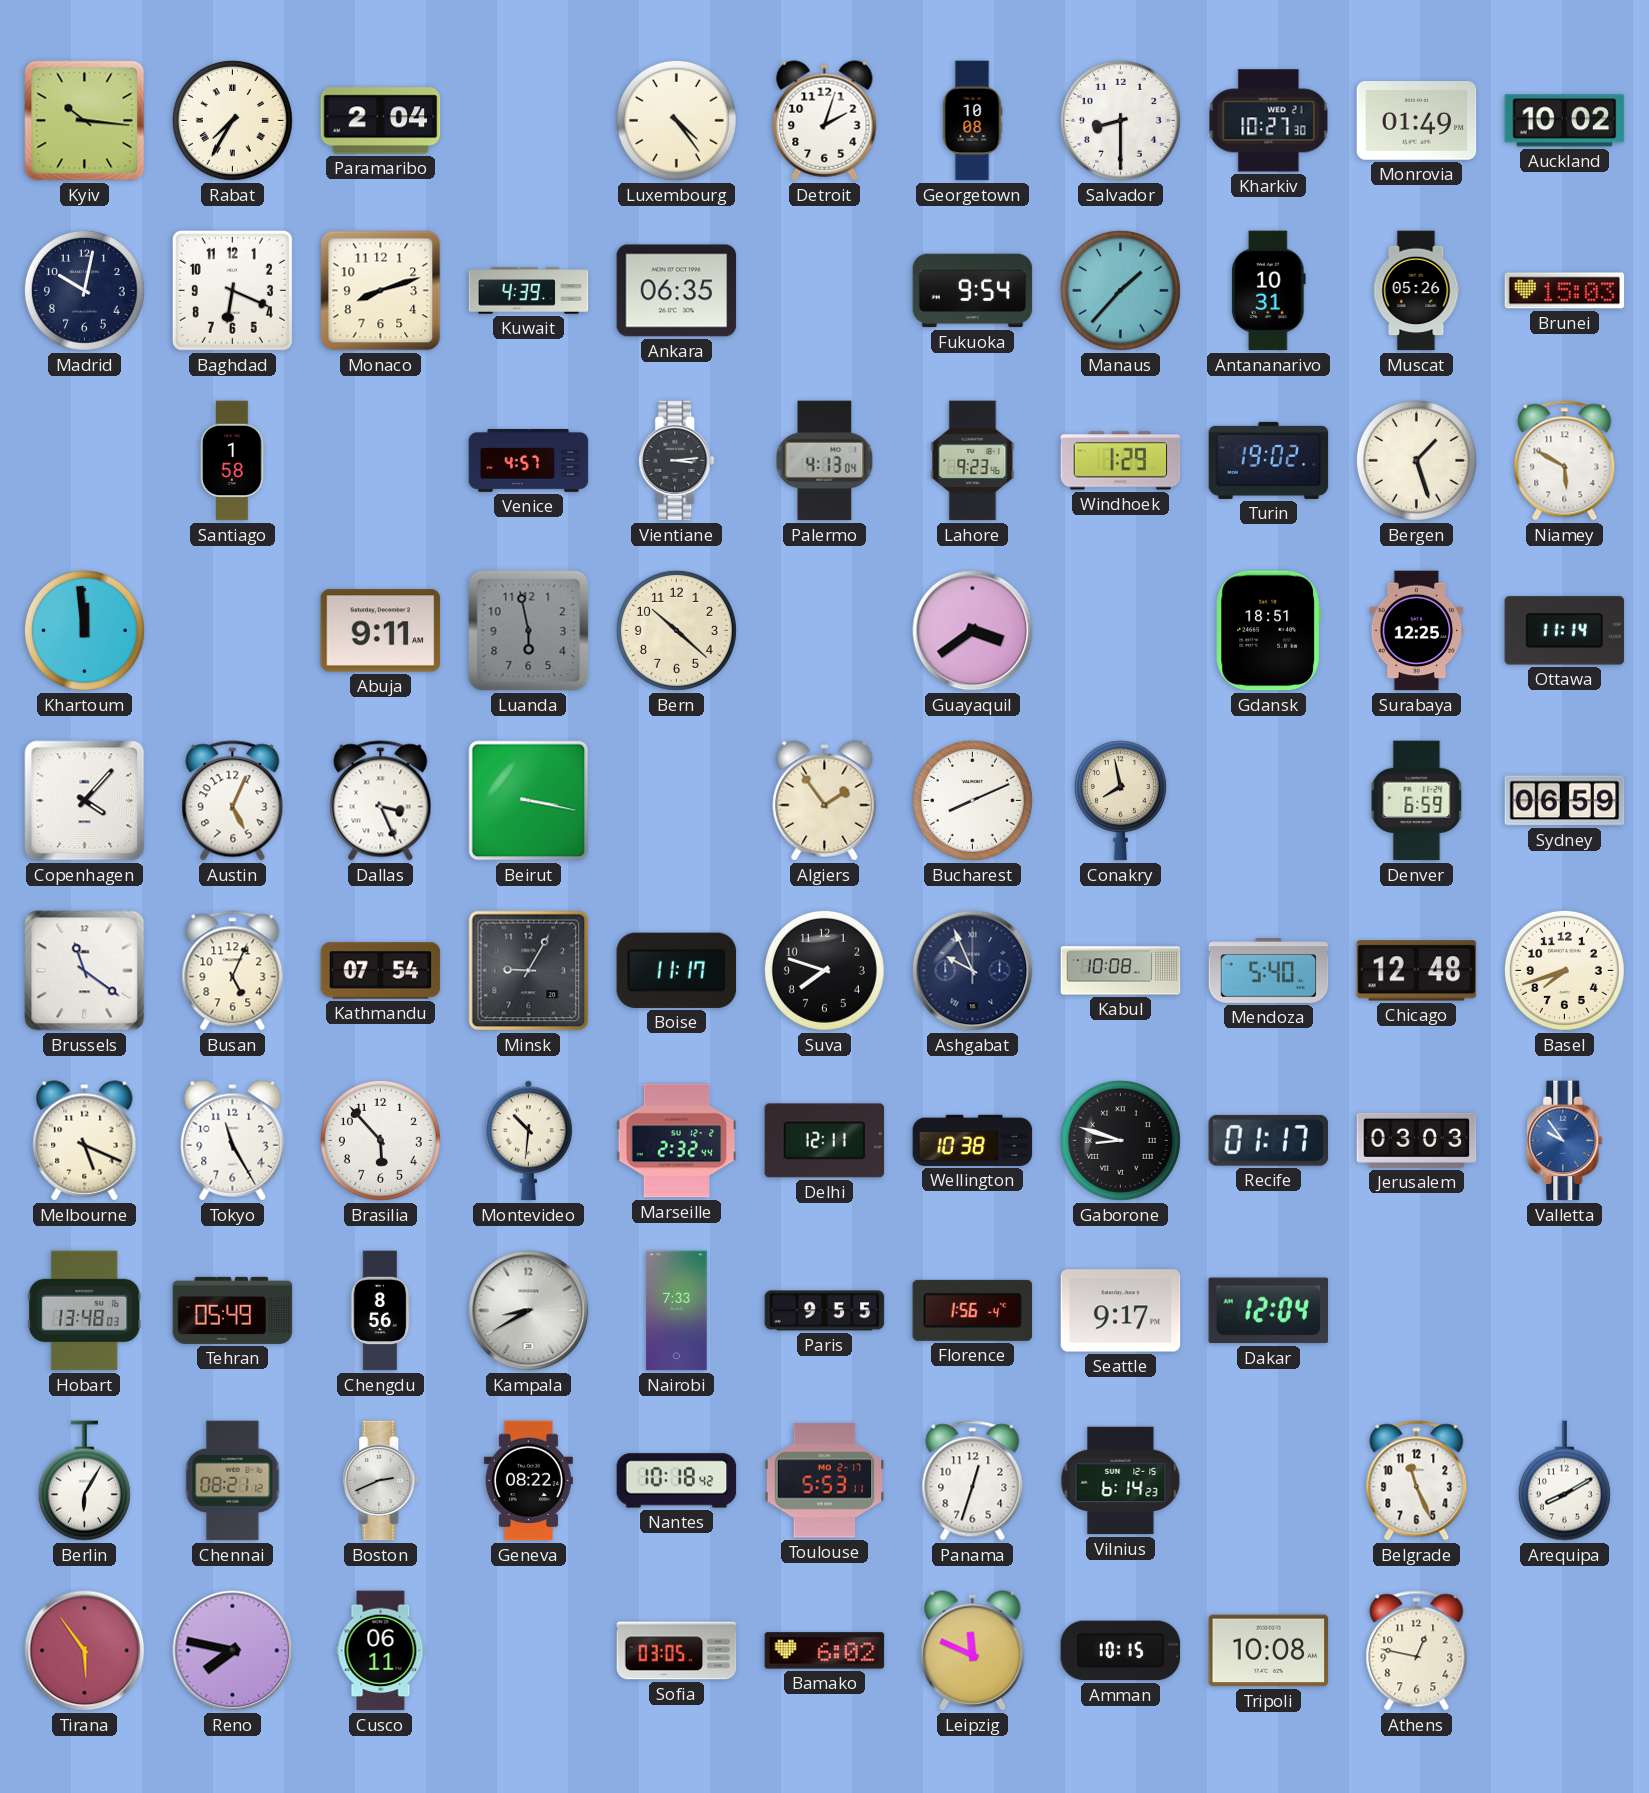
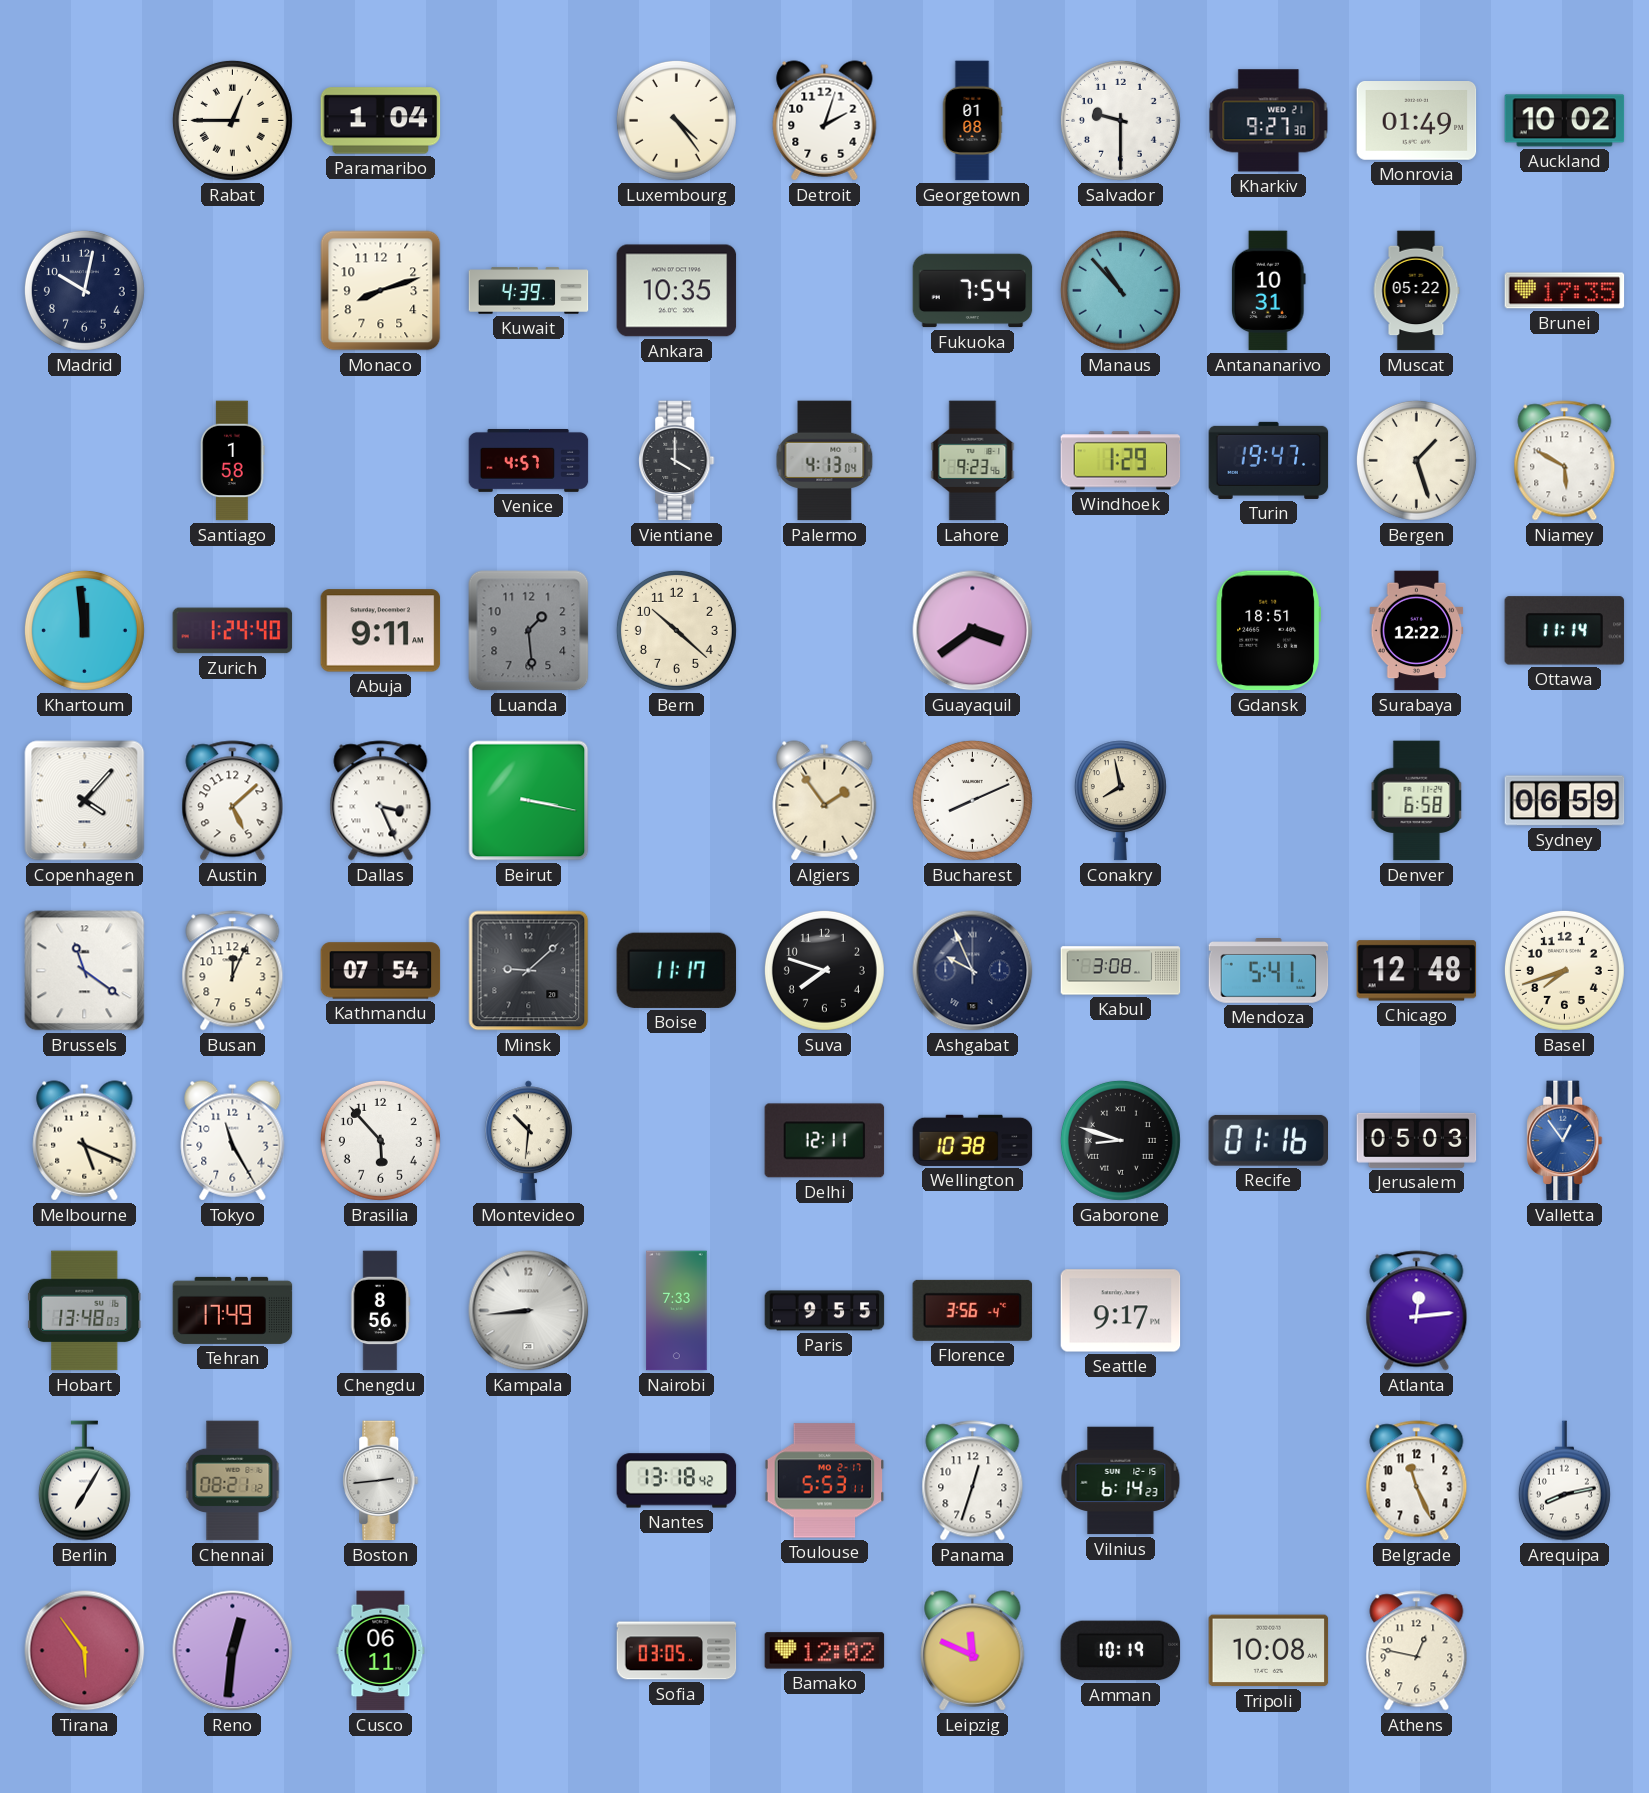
Kyiv: 10:16 -> none (85, 121)
Rabat: 7:35 -> 12:45 (232, 120)
Paramaribo: 2:04 -> 1:04 (381, 121)
Georgetown: 10:08 -> 01:08 (972, 121)
Salvador: 8:30 -> 9:30 (1120, 120)
Kharkiv: 10:27 -> 9:27 (1269, 121)
Baghdad: 6:19 -> none (232, 290)
Ankara: 06:35 -> 10:35 (677, 291)
Fukuoka: 9:54 -> 7:54 (973, 291)
Manaus: 1:37 -> 10:53 (1120, 290)
Muscat: 05:26 -> 05:22 (1416, 291)
Brunei: 15:03 -> 17:35 (1565, 291)
Vientiane: 3:14 -> 4:00 (677, 461)
Turin: 19:02 -> 19:47 (1269, 460)
Zurich: none -> 1:24 (233, 631)
Luanda: 5:58 -> 1:29 (529, 631)
Surabaya: 12:25 -> 12:22 (1417, 631)
Austin: 5:04 -> 5:08 (233, 801)
Denver: 6:59 -> 6:58 (1417, 801)
Busan: 5:04 -> 12:04 (233, 971)
Minsk: 9:05 -> 9:08 (529, 971)
Kabul: 10:08 -> 3:08 (1121, 971)
Mendoza: 5:40 -> 5:41 (1269, 971)
Marseille: 2:32 -> none (677, 1141)
Recife: 01:17 -> 01:16 (1268, 1140)
Jerusalem: 03:03 -> 05:03 (1417, 1140)
Valletta: 9:54 -> 12:54 (1565, 1141)
Tehran: 05:49 -> 17:49 (233, 1310)
Kampala: 8:40 -> 8:44 (529, 1311)
Florence: 1:56 -> 3:56 (973, 1310)
Dakar: 12:04 -> none (1269, 1311)
Atlanta: none -> 12:14 (1417, 1311)
Berlin: 6:05 -> 7:05 (84, 1481)
Boston: 2:41 -> 2:44 (381, 1481)
Geneva: 08:22 -> none (528, 1481)
Nantes: 10:18 -> 13:18 (677, 1481)
Arequipa: 8:10 -> 8:13 (1564, 1481)
Reno: 7:47 -> 12:31 (233, 1651)
Bamako: 6:02 -> 12:02 (825, 1651)
Amman: 10:15 -> 10:19 (1121, 1651)
